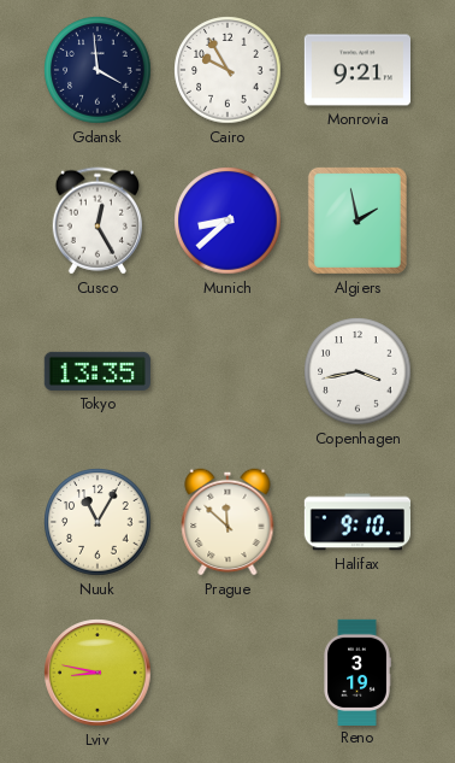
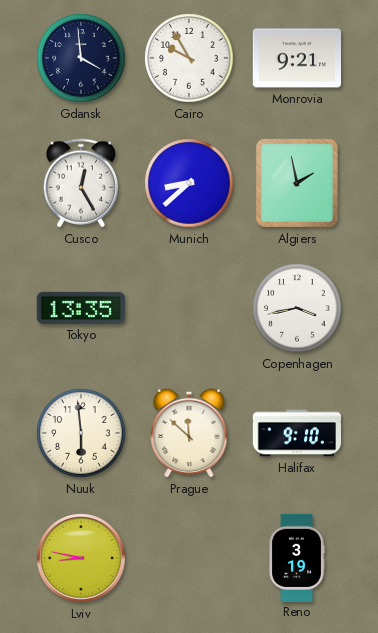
Nuuk: 11:05 -> 5:59 (81, 433)
